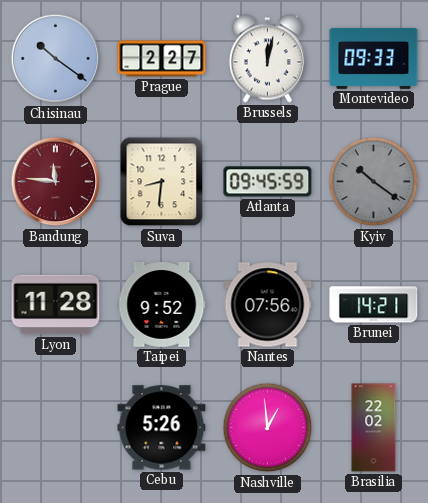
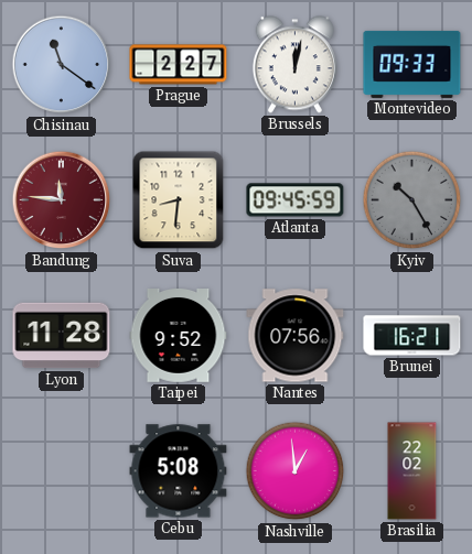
Chisinau: 10:21 -> 11:21 (62, 65)
Kyiv: 10:21 -> 10:25 (412, 200)
Brunei: 14:21 -> 16:21 (412, 336)
Cebu: 5:26 -> 5:08 (179, 471)
